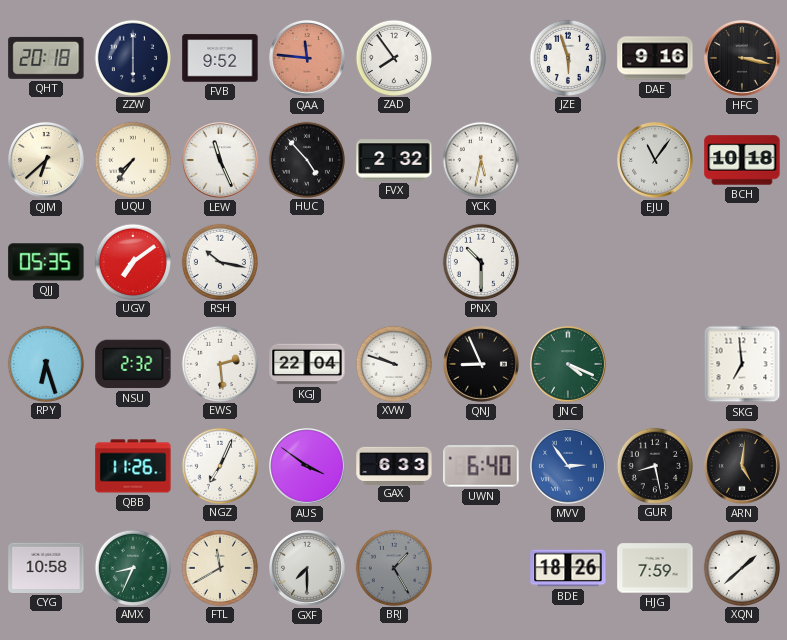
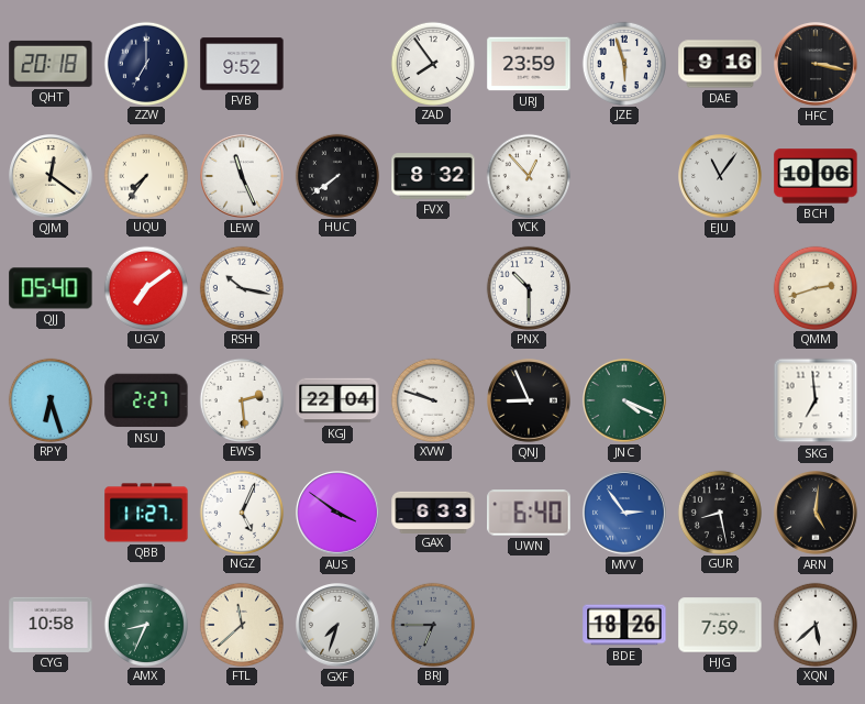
ZZW: 6:00 -> 7:00 (145, 63)
QAA: 11:46 -> none (308, 59)
URJ: none -> 23:59 (529, 64)
QJM: 6:38 -> 12:21 (52, 177)
HUC: 4:53 -> 7:39 (336, 175)
FVX: 2:32 -> 8:32 (433, 176)
YCK: 5:32 -> 12:53 (528, 175)
BCH: 10:18 -> 10:06 (816, 176)
QJJ: 05:35 -> 05:40 (51, 288)
QMM: none -> 2:42 (814, 287)
NSU: 2:32 -> 2:27 (146, 400)
QBB: 11:26 -> 11:27 (146, 513)
NGZ: 7:04 -> 5:04 (241, 512)
FTL: 11:40 -> 11:38 (241, 624)
GXF: 7:30 -> 7:33 (339, 626)
BRJ: 1:25 -> 6:45 (432, 624)
XQN: 1:38 -> 5:38 (814, 624)
